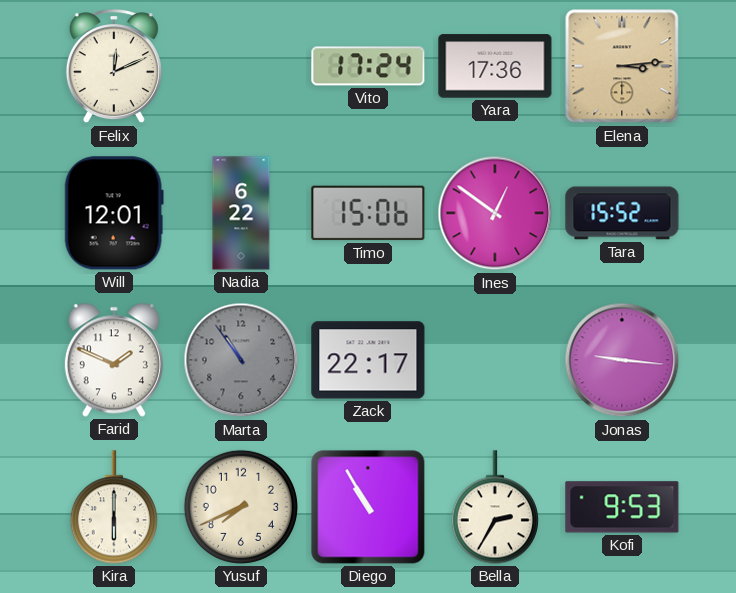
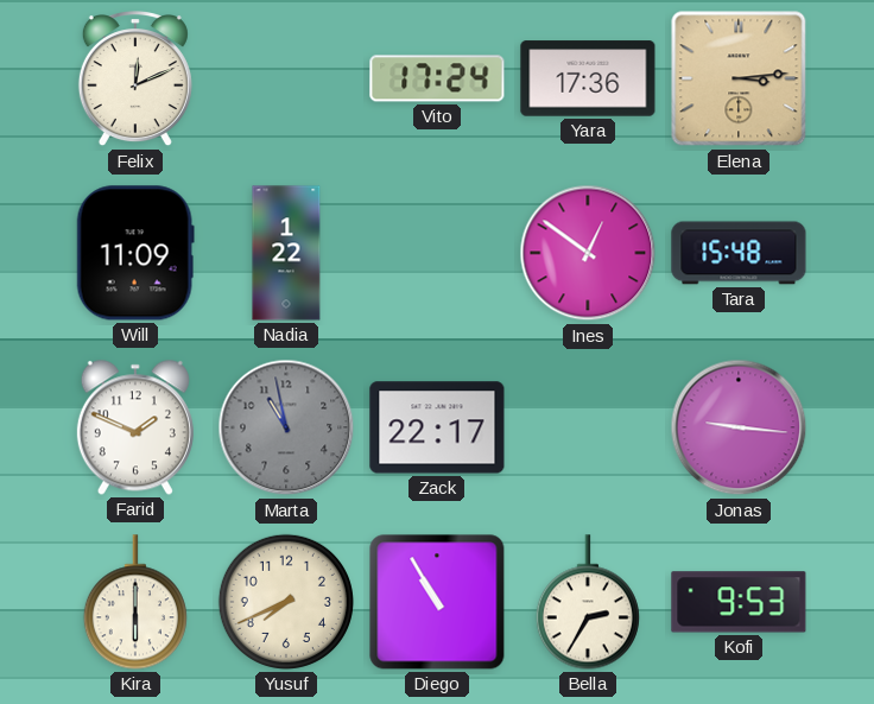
Will: 12:01 -> 11:09 (135, 253)
Nadia: 6:22 -> 1:22 (286, 253)
Timo: 15:06 -> none (368, 213)
Tara: 15:52 -> 15:48 (739, 253)
Marta: 10:54 -> 10:58 (286, 427)
